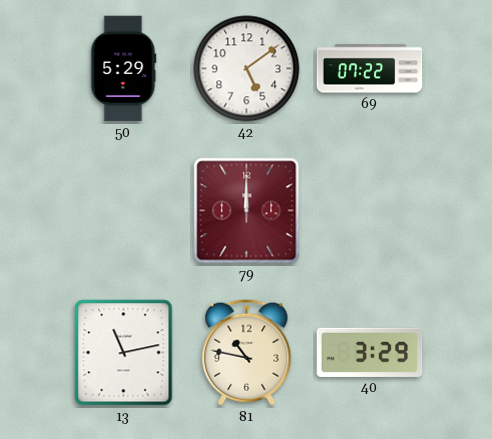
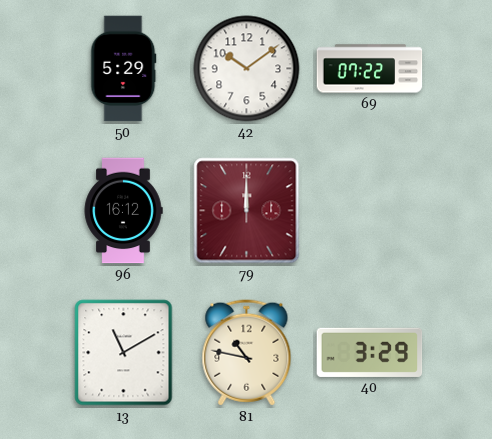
42: 5:09 -> 10:09 (247, 69)
96: none -> 16:12 (123, 211)
13: 11:13 -> 11:10 (124, 353)
